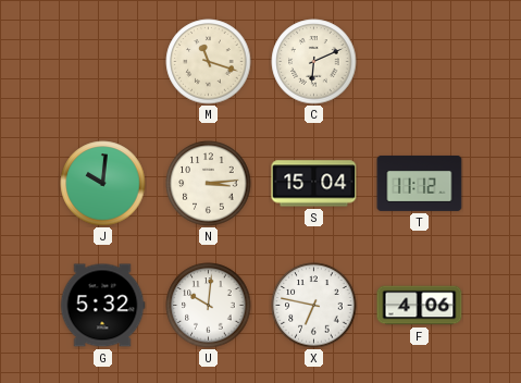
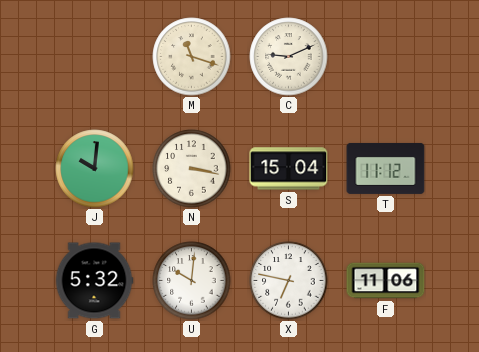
C: 6:11 -> 9:11 (289, 57)
N: 3:14 -> 3:17 (192, 169)
F: 4:06 -> 11:06 (386, 281)
